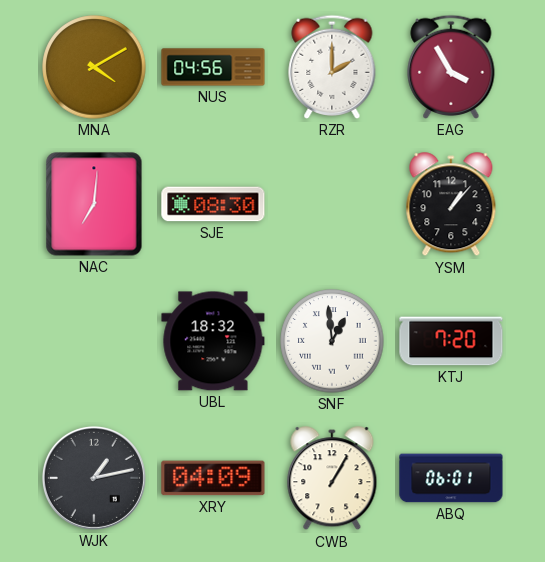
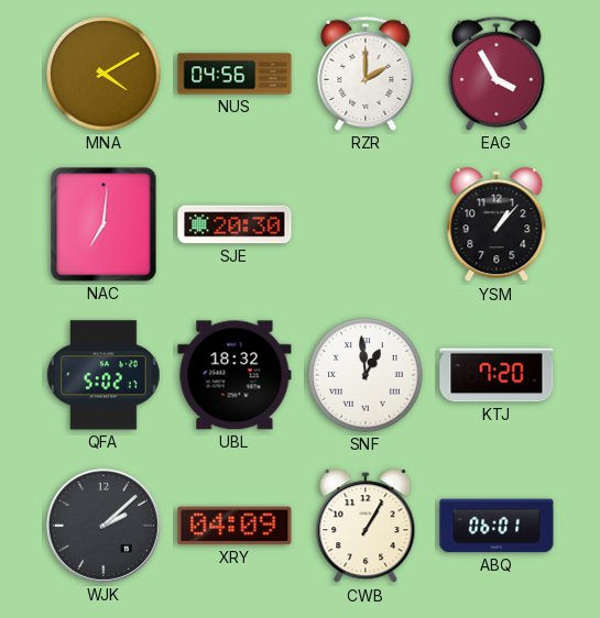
SJE: 08:30 -> 20:30 (234, 224)
QFA: none -> 5:02 (103, 375)
WJK: 1:13 -> 2:08 (103, 526)
